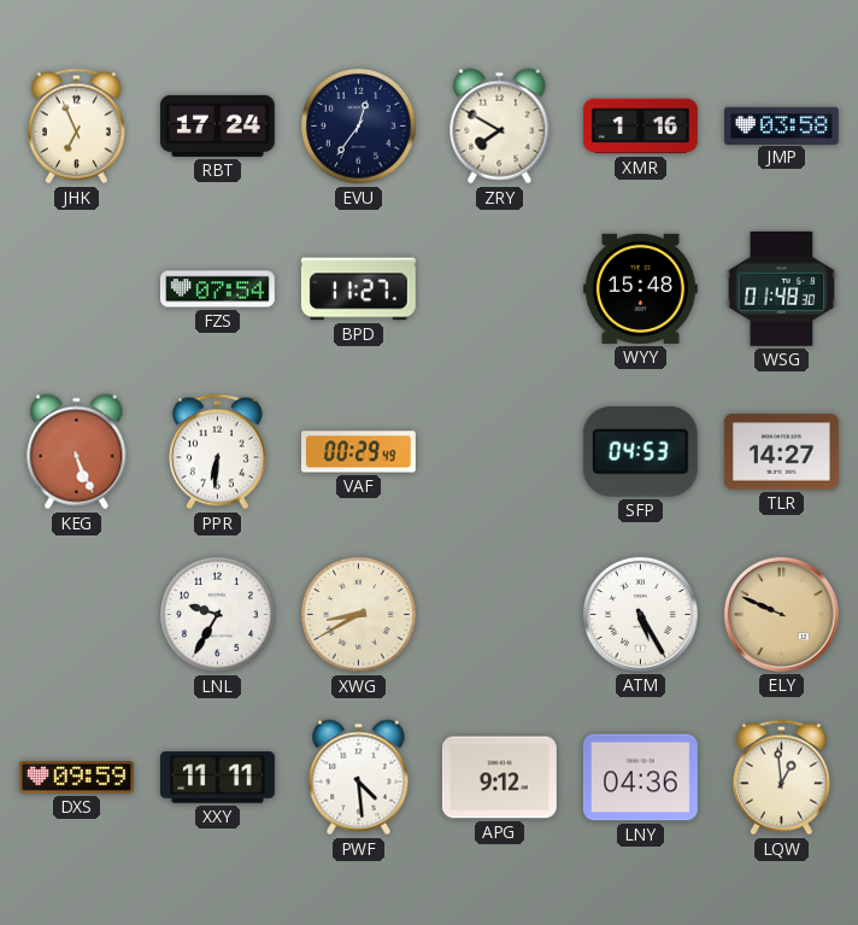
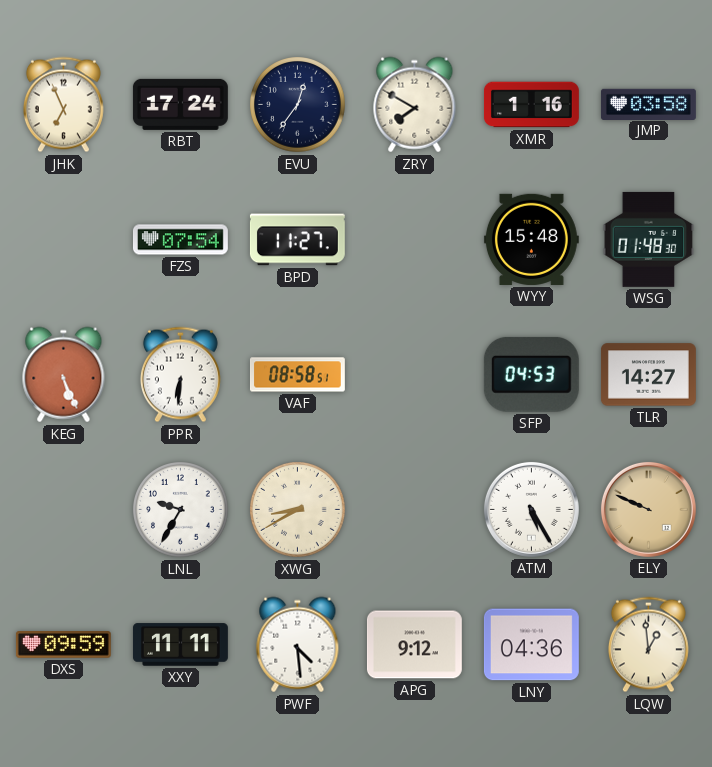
VAF: 00:29 -> 08:58 (297, 375)
